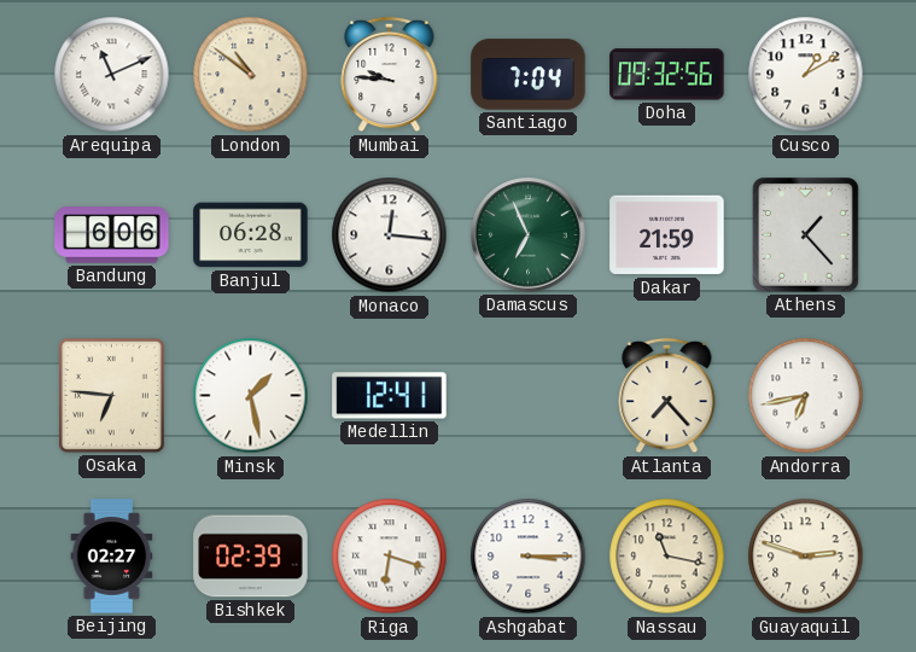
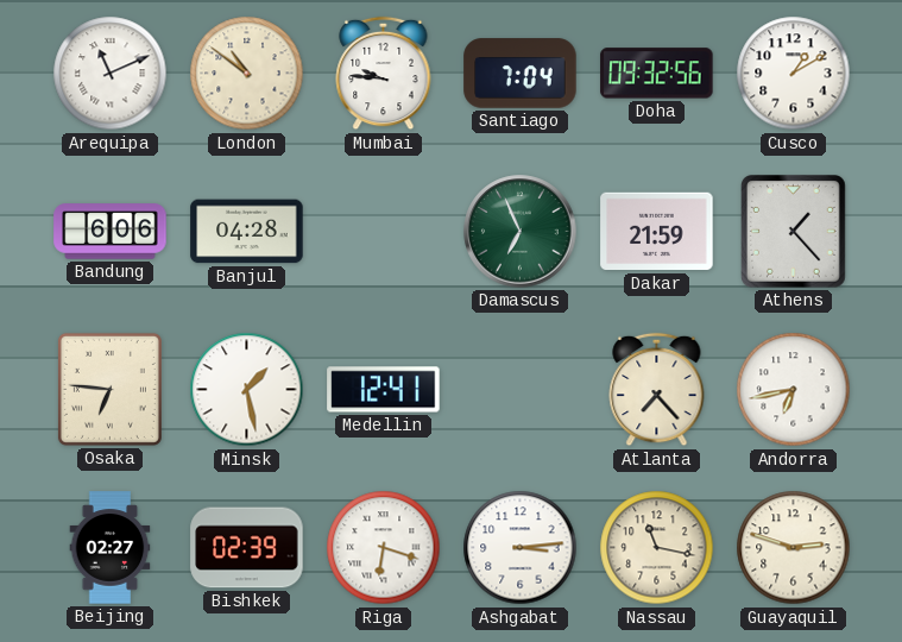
Banjul: 06:28 -> 04:28 (247, 232)
Monaco: 12:16 -> none (390, 235)
Ashgabat: 3:15 -> 3:14 (521, 548)
